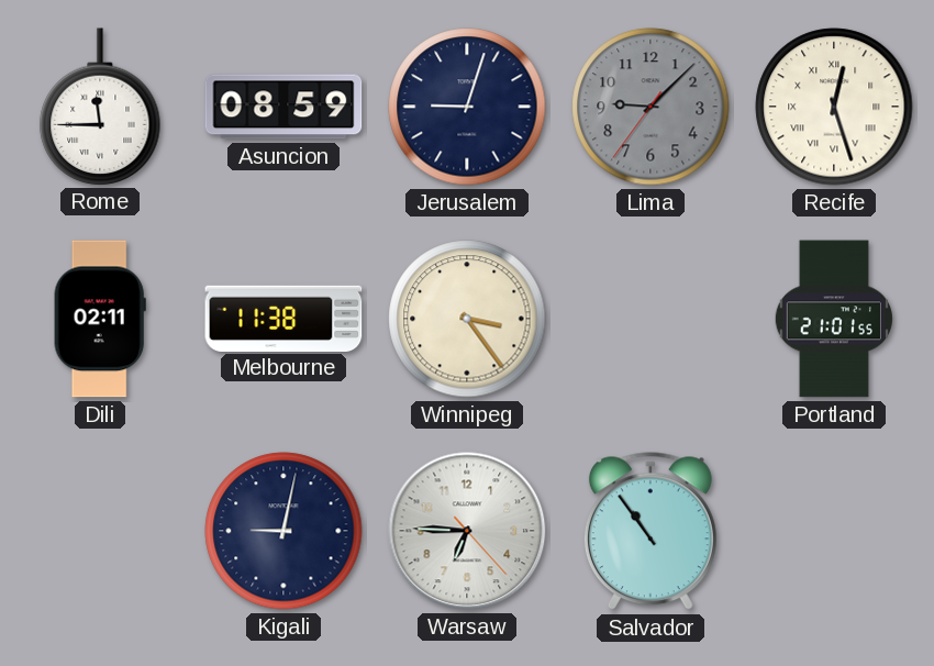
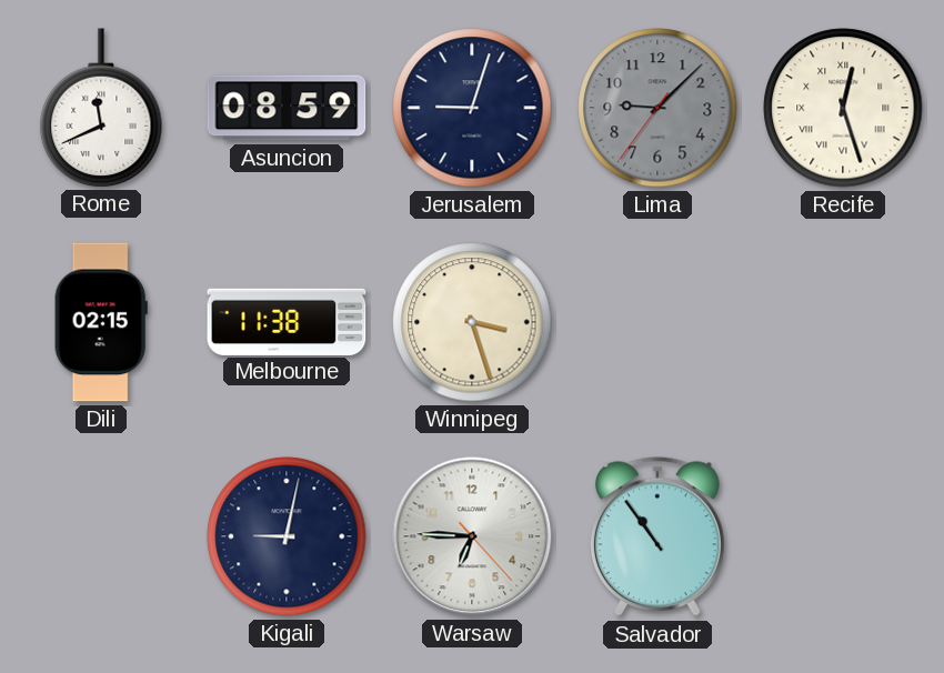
Rome: 11:45 -> 11:41 (101, 108)
Dili: 02:11 -> 02:15 (101, 322)
Winnipeg: 3:24 -> 3:27 (472, 322)
Portland: 21:01 -> none (833, 319)
